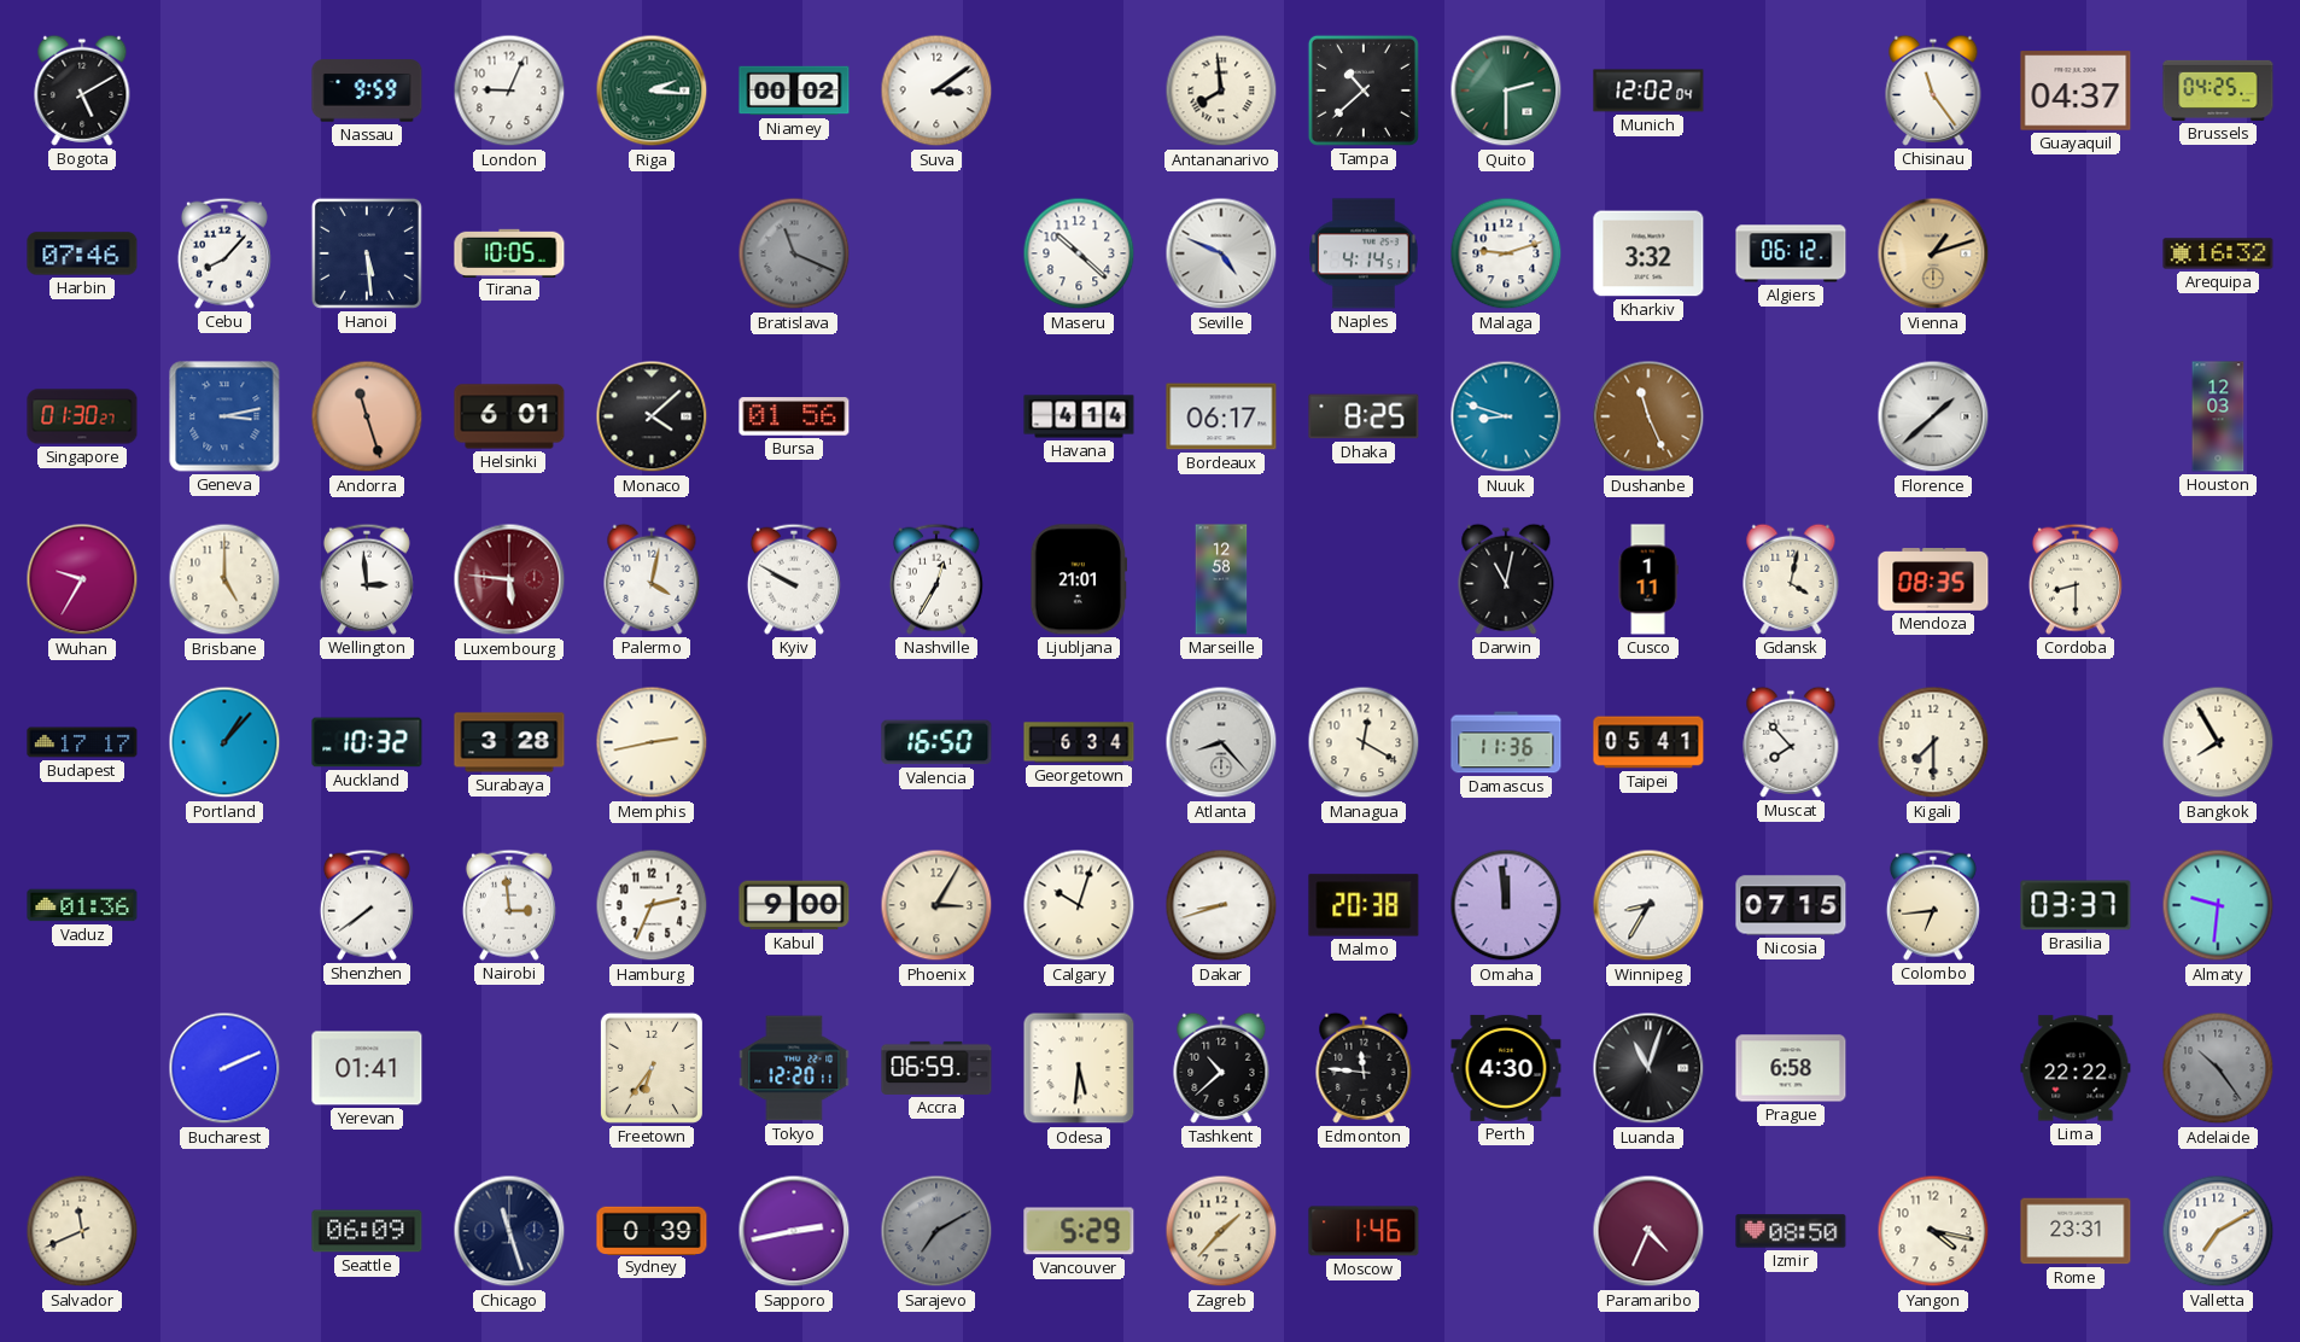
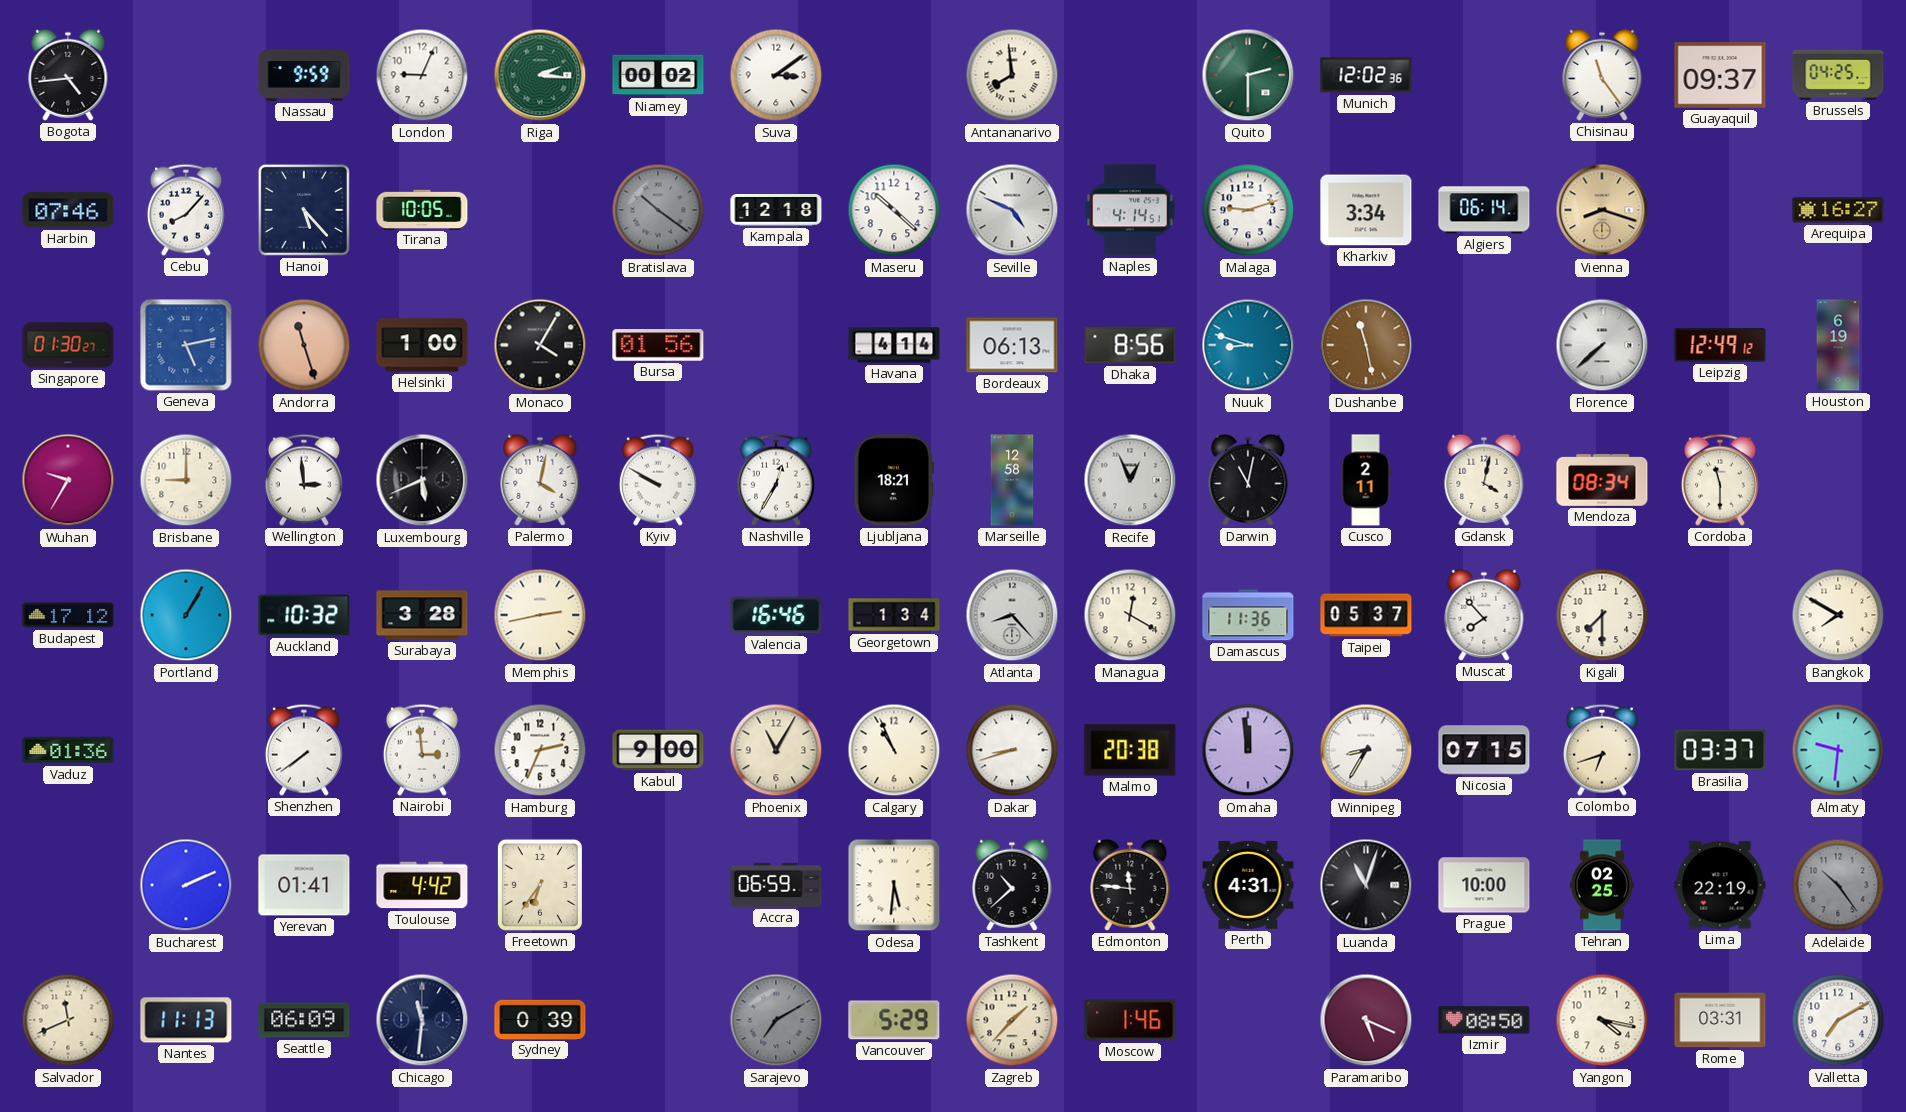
Bogota: 5:10 -> 4:44 (68, 75)
Tampa: 10:38 -> none (1364, 91)
Munich: 12:02:04 -> 12:02:36 (1366, 75)
Guayaquil: 04:37 -> 09:37 (1720, 75)
Hanoi: 5:29 -> 5:23 (304, 210)
Bratislava: 11:19 -> 10:21 (658, 210)
Kampala: none -> 12:18 (776, 210)
Kharkiv: 3:32 -> 3:34 (1366, 210)
Algiers: 06:12 -> 06:14 (1484, 210)
Vienna: 1:12 -> 8:18 (1602, 210)
Arequipa: 16:32 -> 16:27 (1838, 210)
Geneva: 3:13 -> 5:13 (186, 345)
Helsinki: 6:01 -> 1:00 (422, 345)
Monaco: 4:08 -> 4:05 (540, 345)
Bordeaux: 06:17 -> 06:13 (1012, 345)
Dhaka: 8:25 -> 8:56 (1130, 345)
Dushanbe: 11:26 -> 11:28 (1366, 345)
Florence: 1:38 -> 7:38 (1602, 345)
Leipzig: none -> 12:49 (1720, 345)
Houston: 12:03 -> 6:19 (1838, 345)
Brisbane: 5:00 -> 9:00 (186, 480)
Luxembourg: 5:46 -> 5:41 (422, 480)
Luxembourg dial: burgundy -> black (422, 480)
Ljubljana: 21:01 -> 18:21 (894, 480)
Recife: none -> 12:56 (1130, 480)
Cusco: 1:11 -> 2:11 (1366, 480)
Mendoza: 08:35 -> 08:34 (1602, 480)
Cordoba: 8:30 -> 11:30 (1720, 480)
Budapest: 17:17 -> 17:12 (68, 615)
Portland: 1:07 -> 1:05 (186, 615)
Valencia: 16:50 -> 16:46 (776, 615)
Georgetown: 6:34 -> 1:34 (894, 615)
Taipei: 05:41 -> 05:37 (1366, 615)
Bangkok: 7:55 -> 7:50 (1838, 615)
Phoenix: 3:05 -> 11:05 (776, 750)
Calgary: 10:03 -> 10:56 (894, 750)
Colombo: 6:44 -> 6:42 (1602, 750)
Toulouse: none -> 4:42 (422, 885)
Tokyo: 12:20 -> none (794, 1068)
Perth: 4:30 -> 4:31 (1248, 885)
Prague: 6:58 -> 10:00 (1484, 885)
Tehran: none -> 02:25 (1602, 885)
Lima: 22:22 -> 22:19 (1720, 885)
Nantes: none -> 11:13 (186, 1020)
Chicago: 11:27 -> 11:31 (422, 1020)
Sapporo: 2:43 -> none (794, 1231)
Paramaribo: 4:34 -> 5:19 (1366, 1020)
Rome: 23:31 -> 03:31 (1720, 1020)
